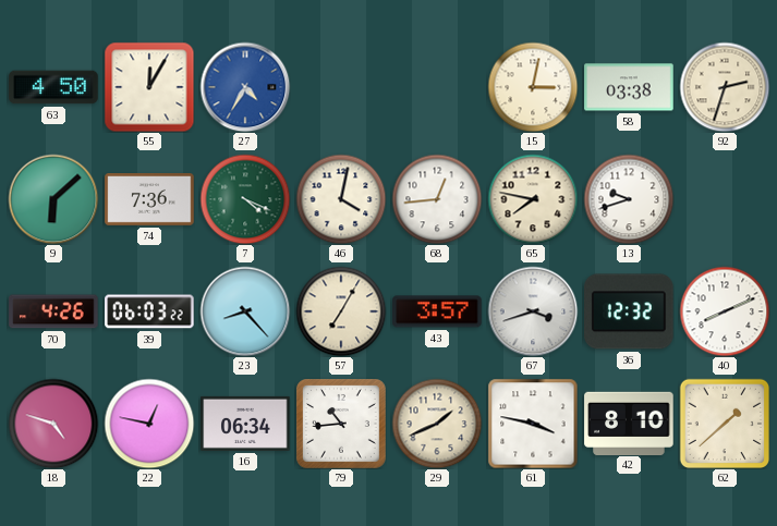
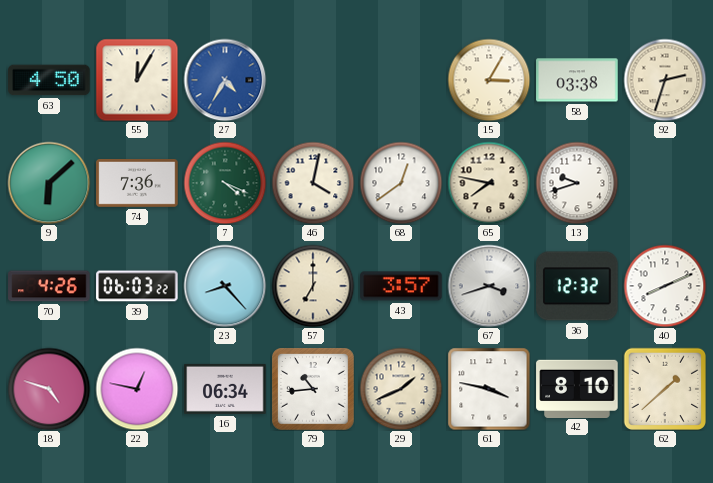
15: 3:02 -> 3:05 (489, 80)
68: 12:44 -> 12:39 (401, 183)
57: 7:05 -> 7:00 (313, 286)
